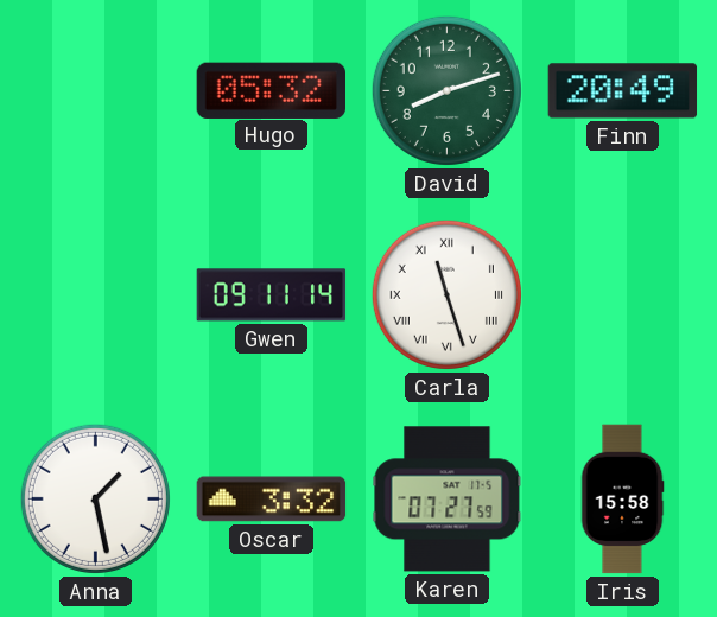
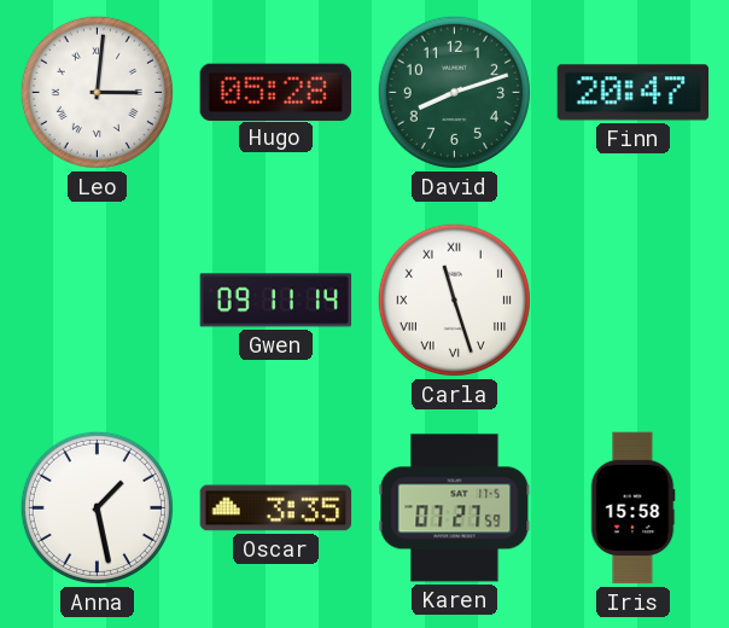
Leo: none -> 3:01 (97, 92)
Hugo: 05:32 -> 05:28 (275, 92)
Finn: 20:49 -> 20:47 (634, 93)
Oscar: 3:32 -> 3:35 (276, 508)
